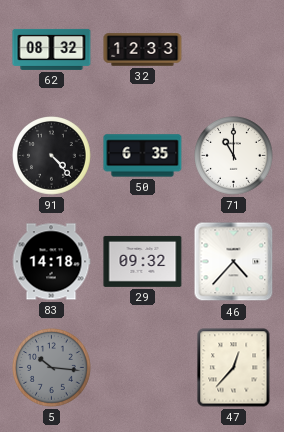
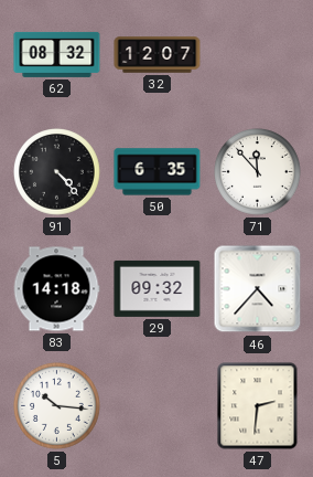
32: 12:33 -> 12:07 (158, 55)
71: 11:00 -> 11:53 (258, 172)
5 dial: grey -> white (57, 406)
47: 12:37 -> 2:31 (258, 406)
